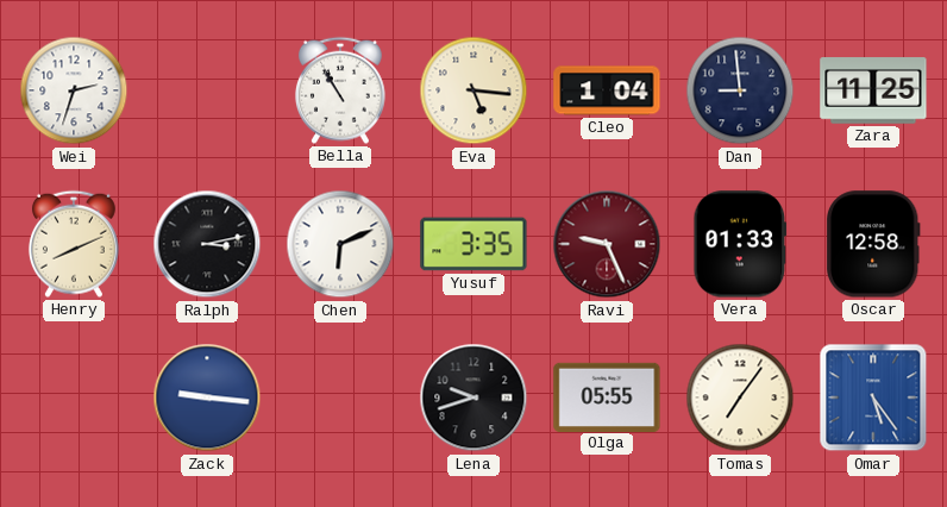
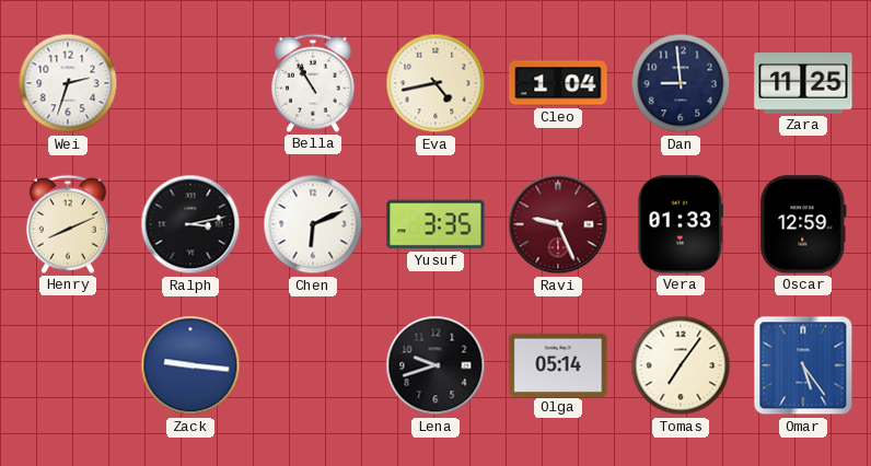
Eva: 5:16 -> 4:43 (436, 83)
Oscar: 12:58 -> 12:59 (803, 224)
Olga: 05:55 -> 05:14 (558, 364)
